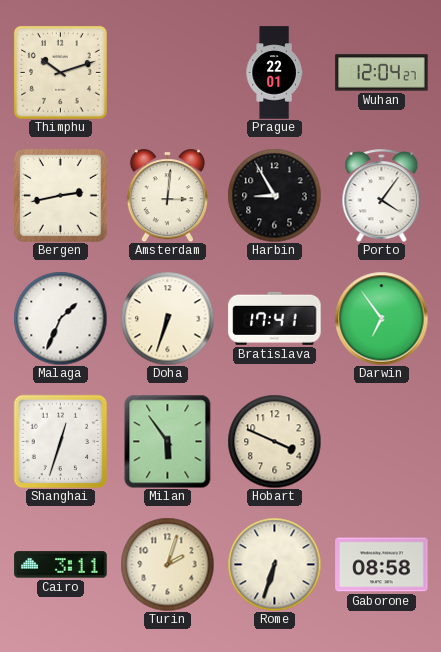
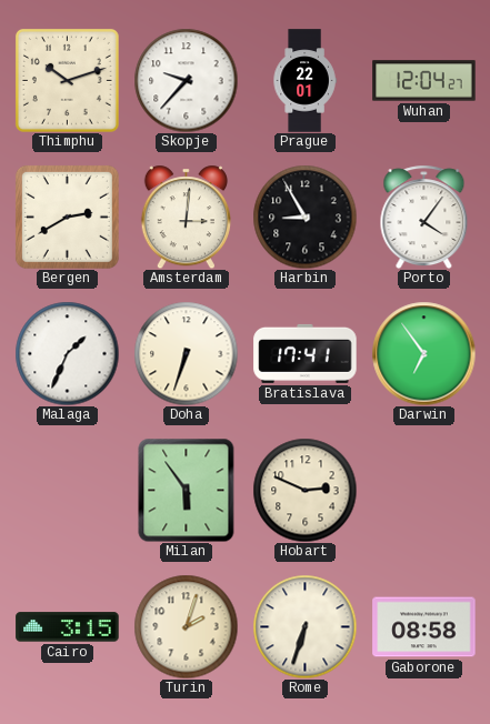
Skopje: none -> 9:37 (186, 80)
Bergen: 2:43 -> 2:40 (67, 217)
Shanghai: 12:33 -> none (60, 441)
Hobart: 3:49 -> 2:49 (304, 490)
Cairo: 3:11 -> 3:15 (68, 627)
